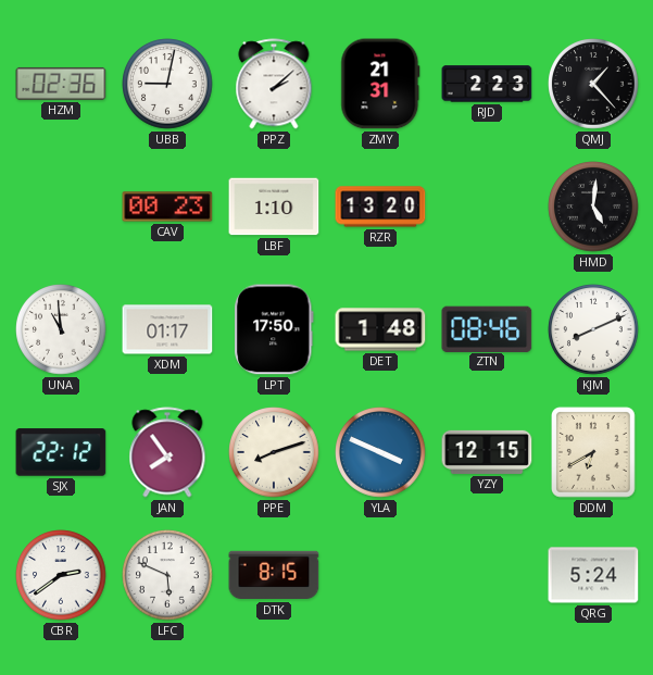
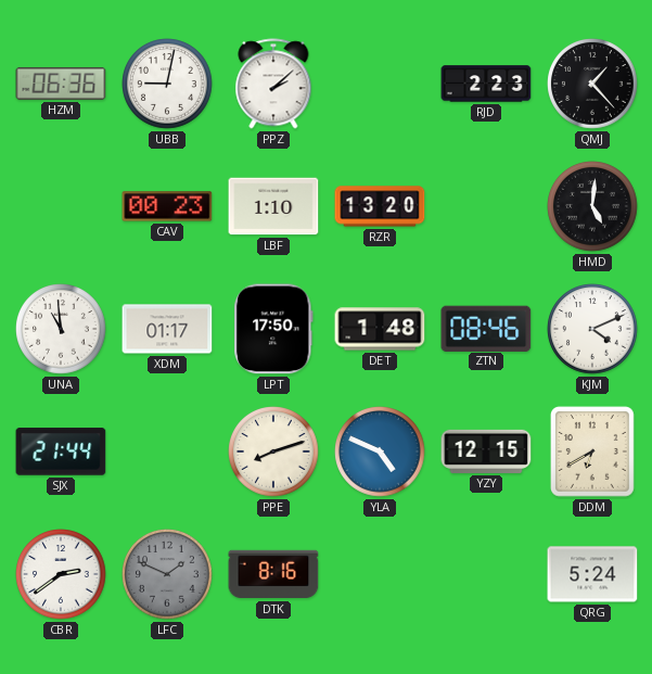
HZM: 02:36 -> 06:36 (61, 84)
ZMY: 21:31 -> none (380, 84)
KJM: 8:11 -> 4:11 (592, 329)
SJX: 22:12 -> 21:44 (61, 452)
JAN: 7:54 -> none (167, 452)
YLA: 3:49 -> 4:49 (380, 452)
LFC: 5:49 -> 1:49 (167, 574)
LFC dial: white -> grey (167, 574)
DTK: 8:15 -> 8:16 (273, 574)
